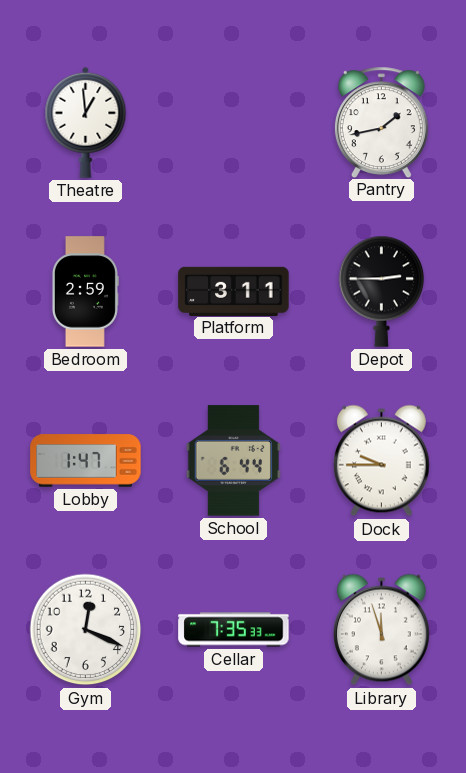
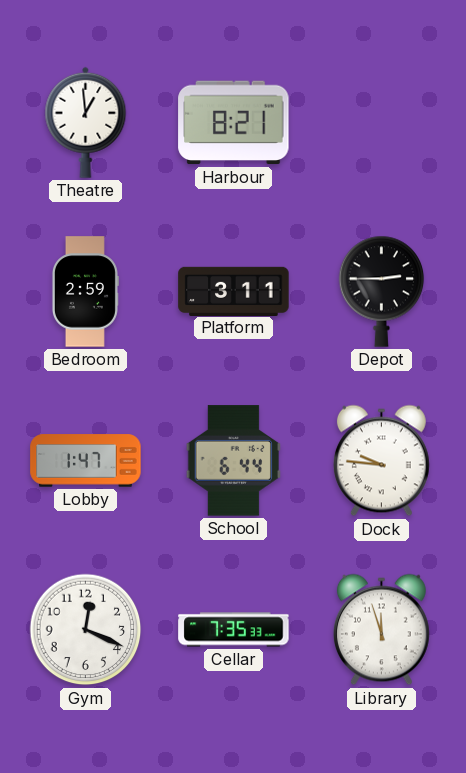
Harbour: none -> 8:21 (234, 123)
Pantry: 1:43 -> none (381, 122)
Dock: 9:45 -> 9:46 (381, 461)
